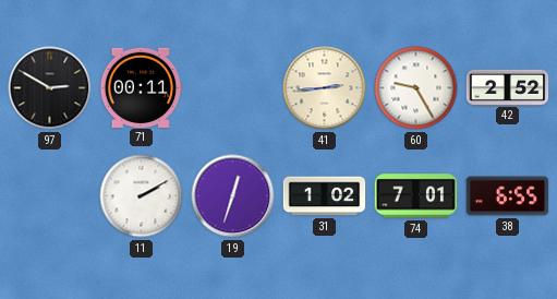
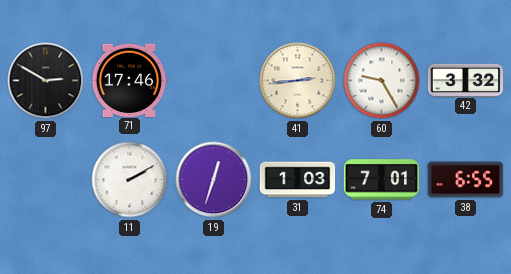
71: 00:11 -> 17:46 (129, 80)
42: 2:52 -> 3:32 (466, 80)
31: 1:02 -> 1:03 (298, 180)
